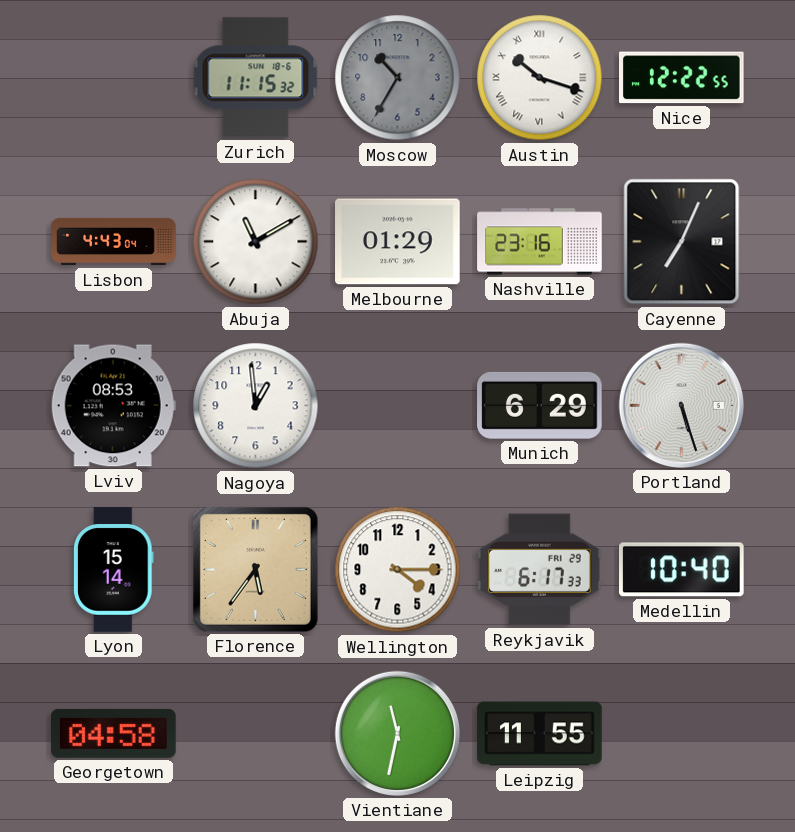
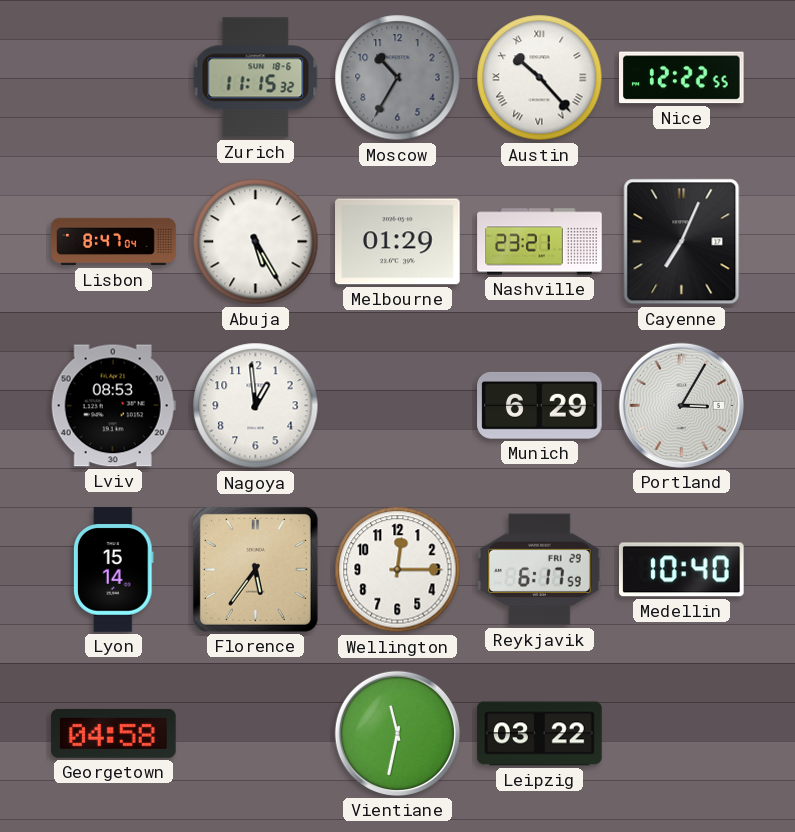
Austin: 10:18 -> 10:23 (540, 78)
Lisbon: 4:43 -> 8:47 (114, 242)
Abuja: 11:10 -> 5:25 (256, 242)
Nashville: 23:16 -> 23:21 (540, 242)
Portland: 5:27 -> 3:05 (681, 405)
Wellington: 4:15 -> 12:15 (398, 570)
Reykjavik: 6:17:33 -> 6:17:59 (540, 570)
Leipzig: 11:55 -> 03:22 (540, 734)
